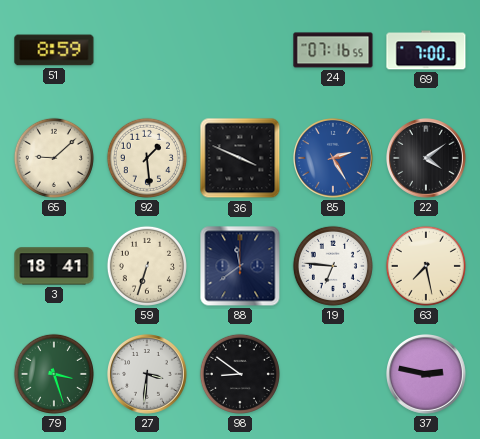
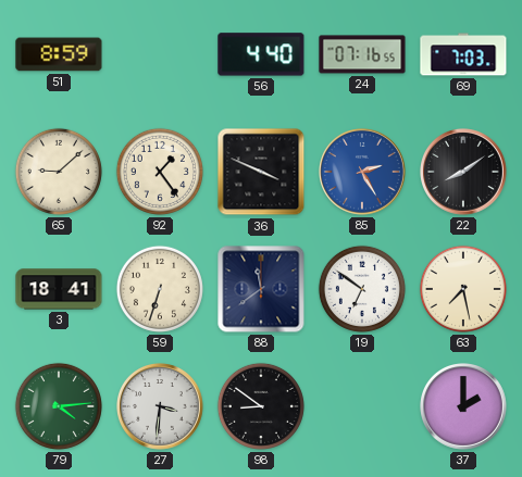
56: none -> 4:40 (261, 54)
69: 7:00 -> 7:03 (463, 54)
92: 1:29 -> 1:24 (160, 172)
22: 4:09 -> 8:09 (464, 173)
19: 6:46 -> 6:51 (362, 289)
79: 3:27 -> 4:14 (59, 406)
37: 2:47 -> 2:00 (464, 407)
